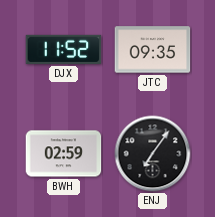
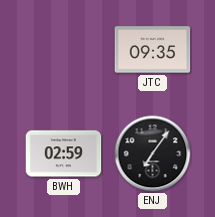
DJX: 11:52 -> none (64, 49)
